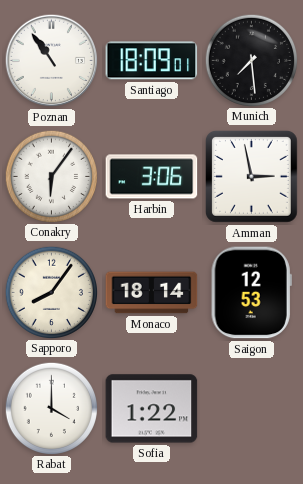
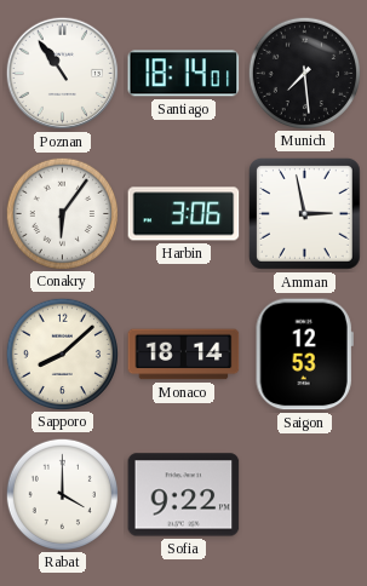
Santiago: 18:09 -> 18:14 (184, 74)
Sapporo: 8:06 -> 8:08 (62, 354)
Sofia: 1:22 -> 9:22 (184, 495)
